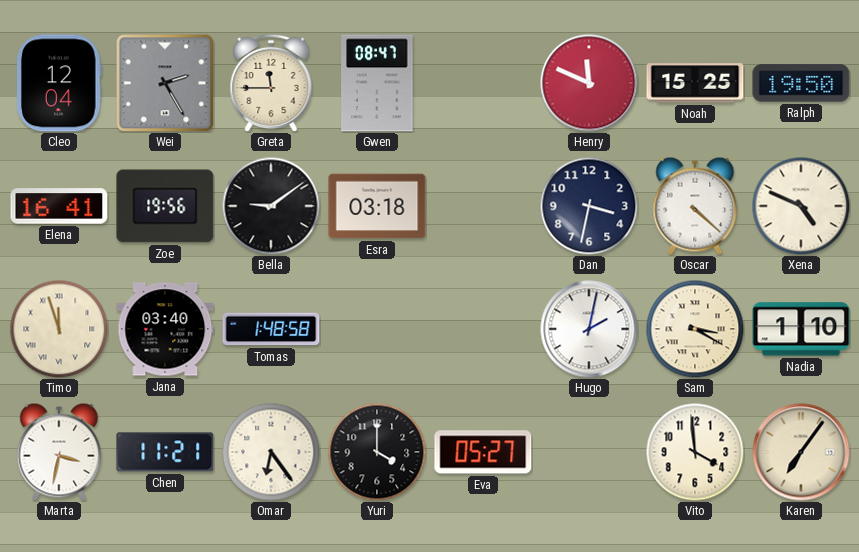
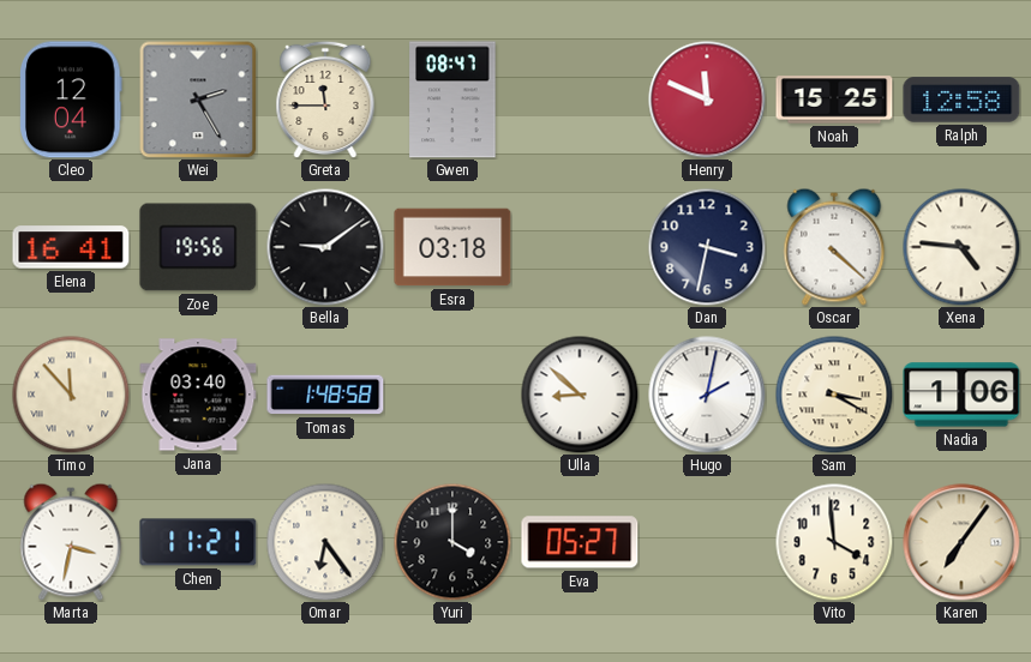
Ralph: 19:50 -> 12:58 (961, 100)
Xena: 4:49 -> 4:46 (961, 247)
Timo: 11:57 -> 11:53 (71, 395)
Ulla: none -> 8:52 (580, 395)
Nadia: 1:10 -> 1:06 (961, 395)
